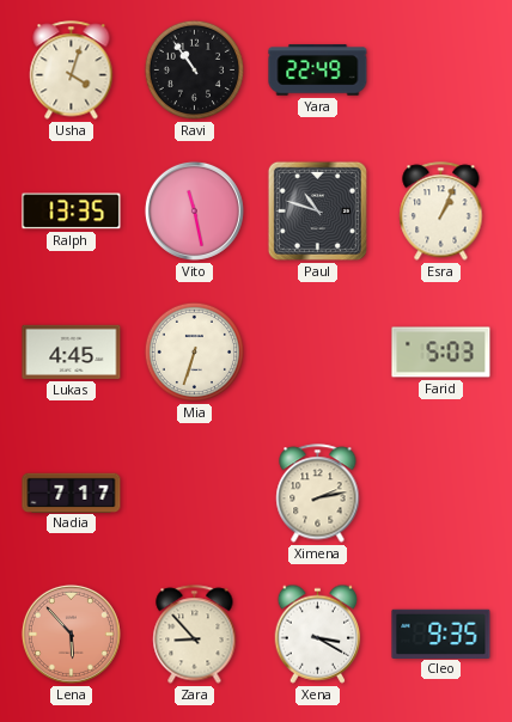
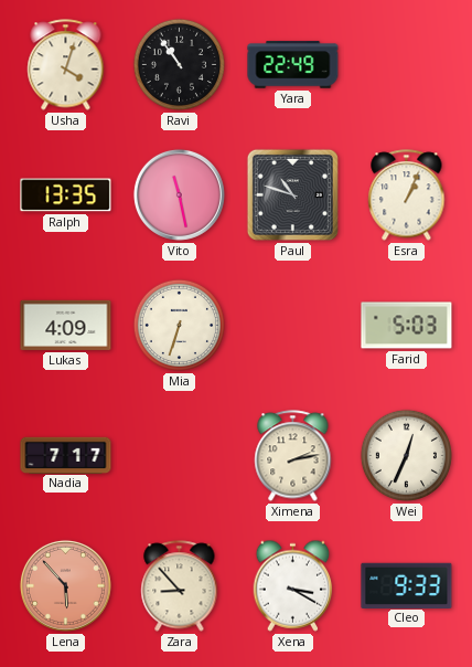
Lukas: 4:45 -> 4:09 (66, 325)
Wei: none -> 12:34 (406, 455)
Cleo: 9:35 -> 9:33 (407, 585)
